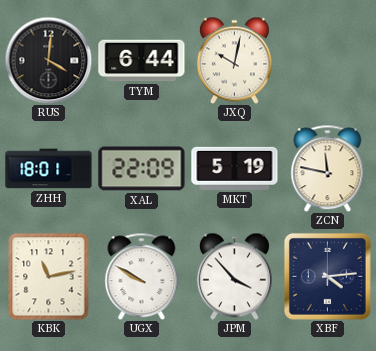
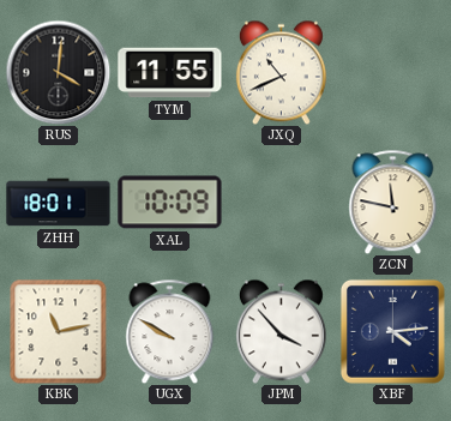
TYM: 6:44 -> 11:55 (170, 73)
JXQ: 10:02 -> 10:41 (281, 72)
XAL: 22:09 -> 10:09 (170, 203)
MKT: 5:19 -> none (235, 168)
